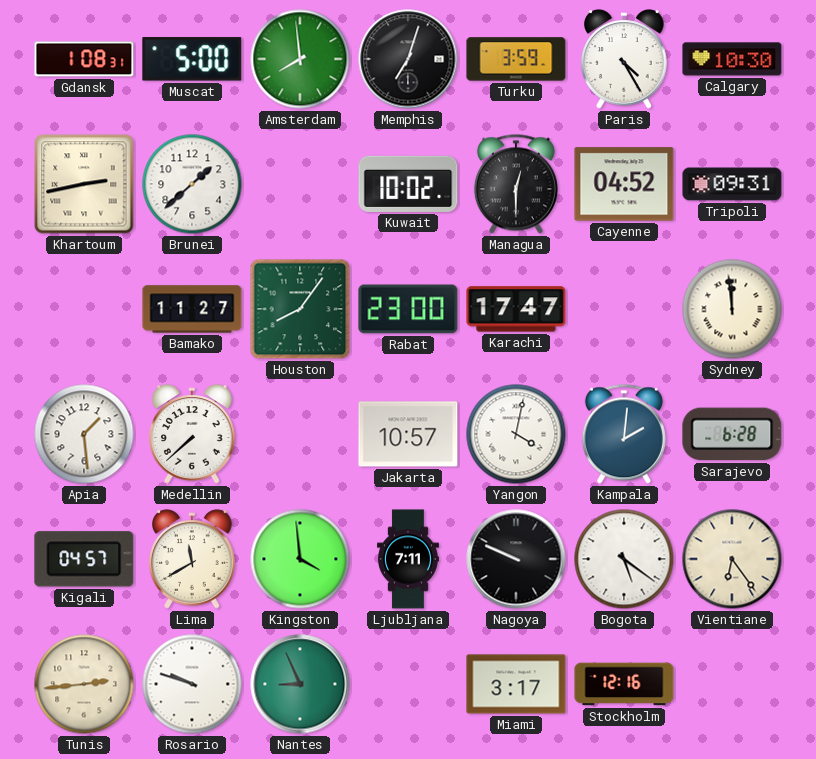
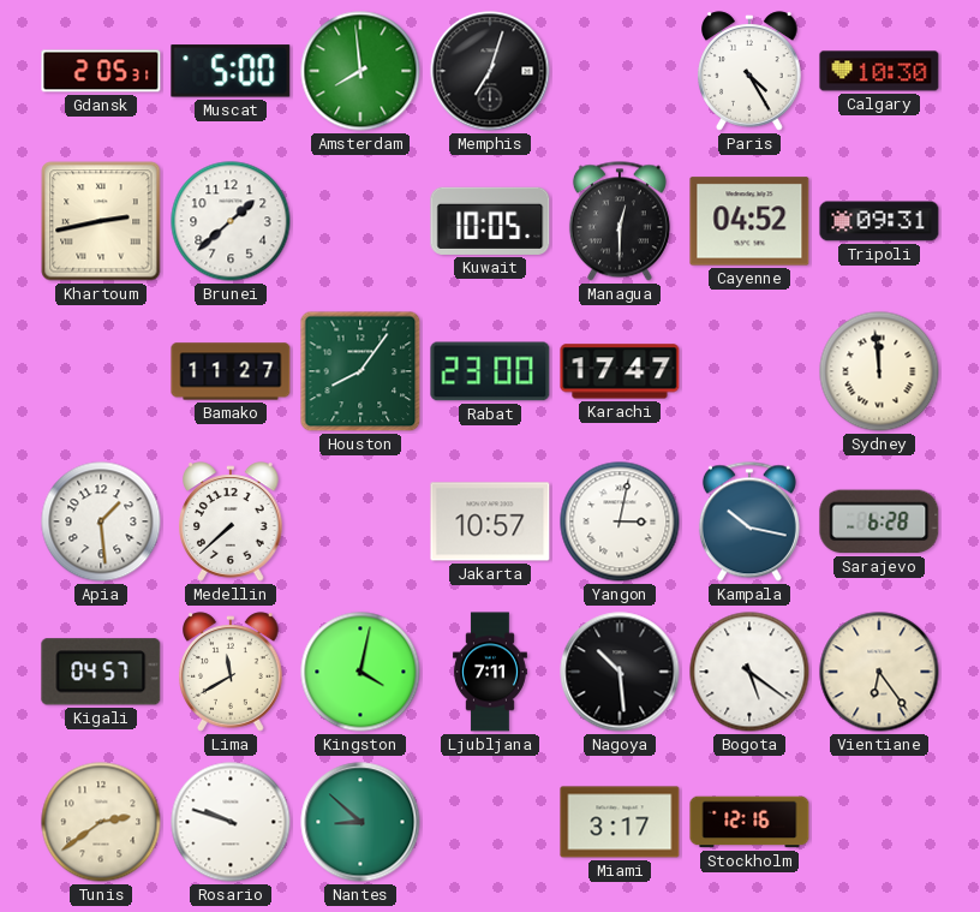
Gdansk: 1:08 -> 2:05 (101, 71)
Turku: 3:59 -> none (516, 59)
Kuwait: 10:02 -> 10:05 (490, 221)
Yangon: 4:02 -> 3:02 (620, 521)
Kampala: 2:01 -> 10:17 (749, 521)
Kingston: 3:59 -> 4:02 (360, 672)
Nagoya: 9:49 -> 10:29 (620, 672)
Tunis: 2:44 -> 2:39 (101, 822)
Nantes: 8:56 -> 8:52 (360, 822)
